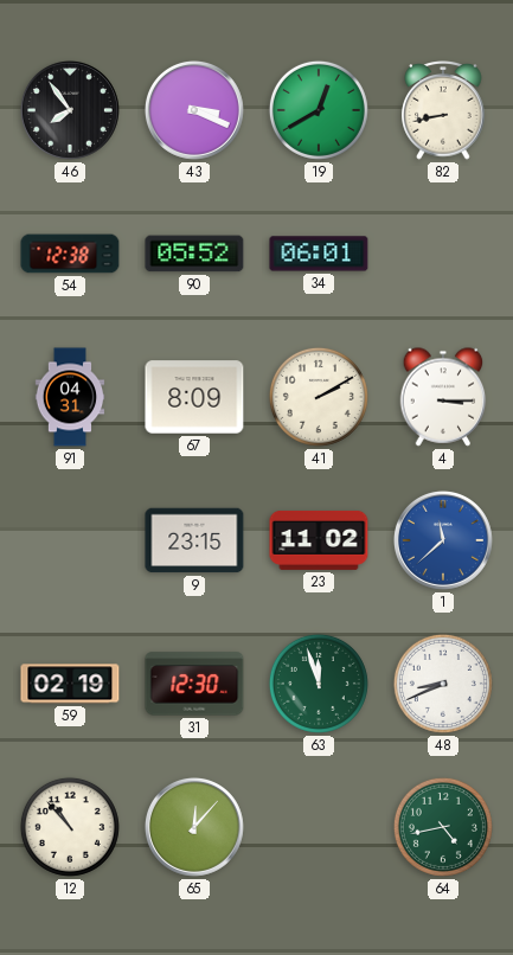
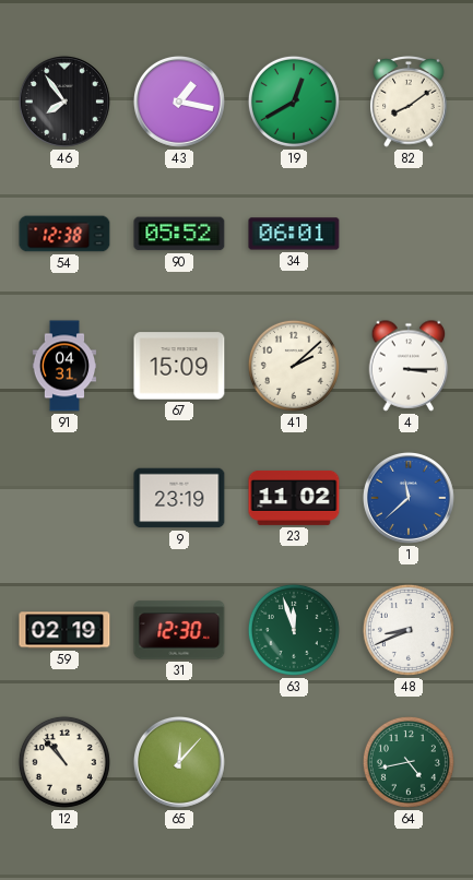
43: 3:19 -> 1:17 (179, 102)
82: 8:43 -> 8:09 (409, 102)
67: 8:09 -> 15:09 (179, 366)
41: 2:10 -> 2:08 (294, 366)
9: 23:15 -> 23:19 (179, 498)
